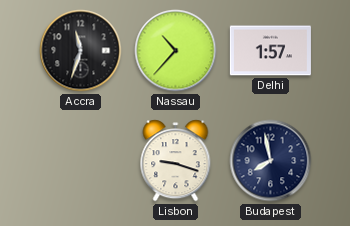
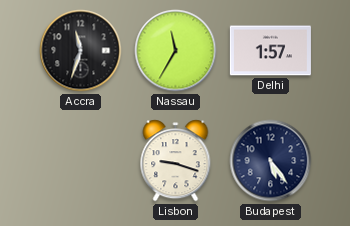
Nassau: 10:37 -> 11:35 (176, 51)
Budapest: 7:58 -> 5:24 (271, 161)
